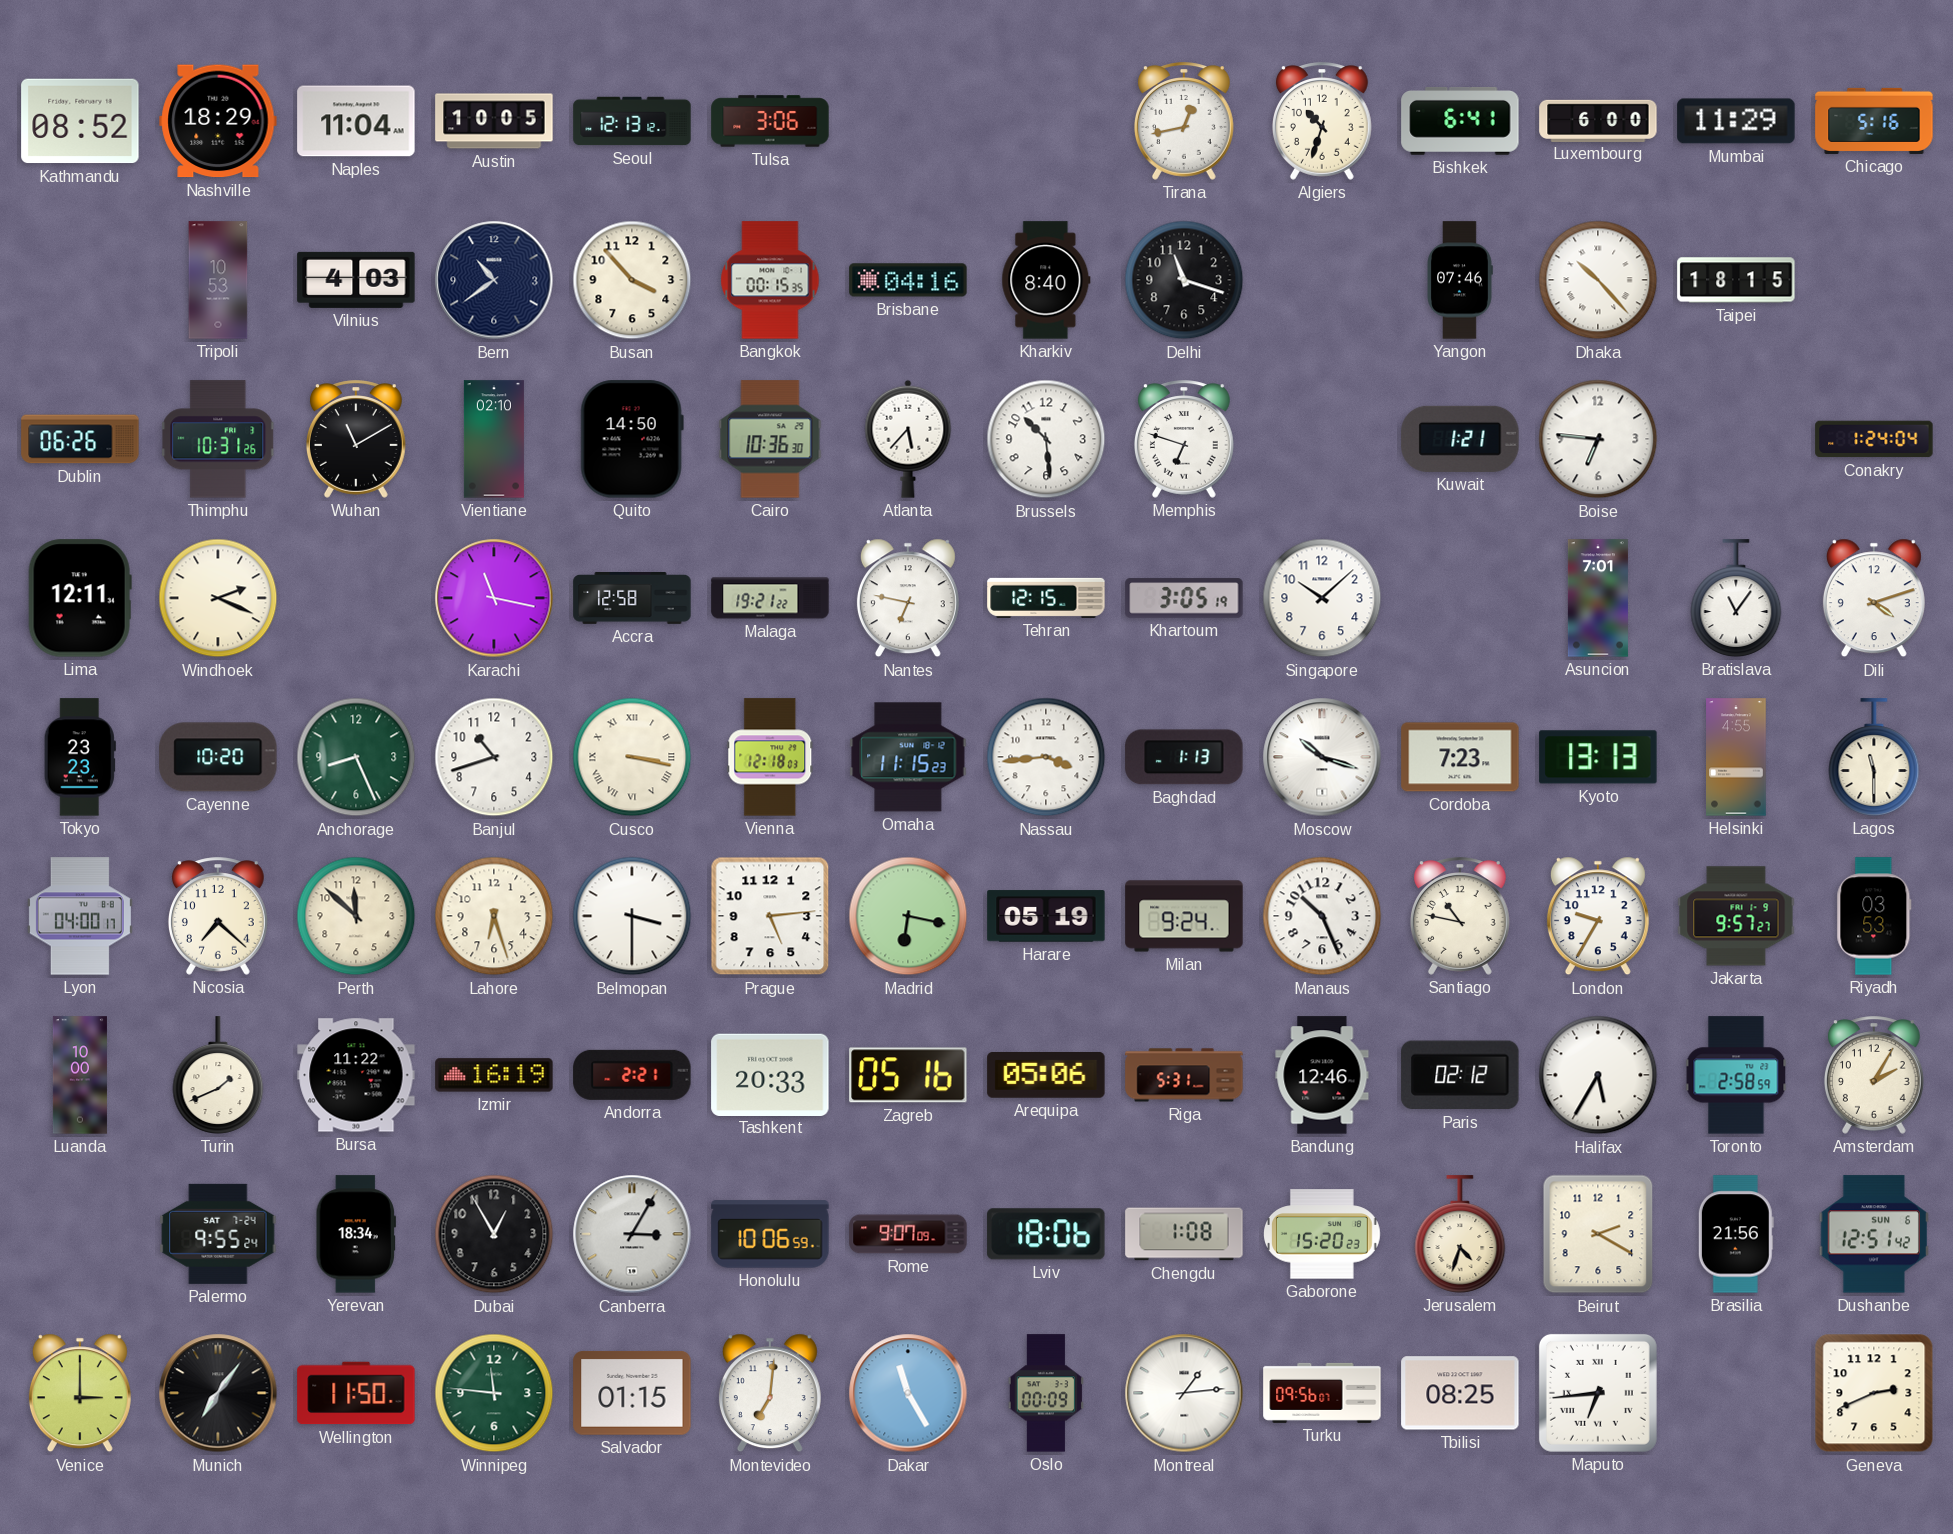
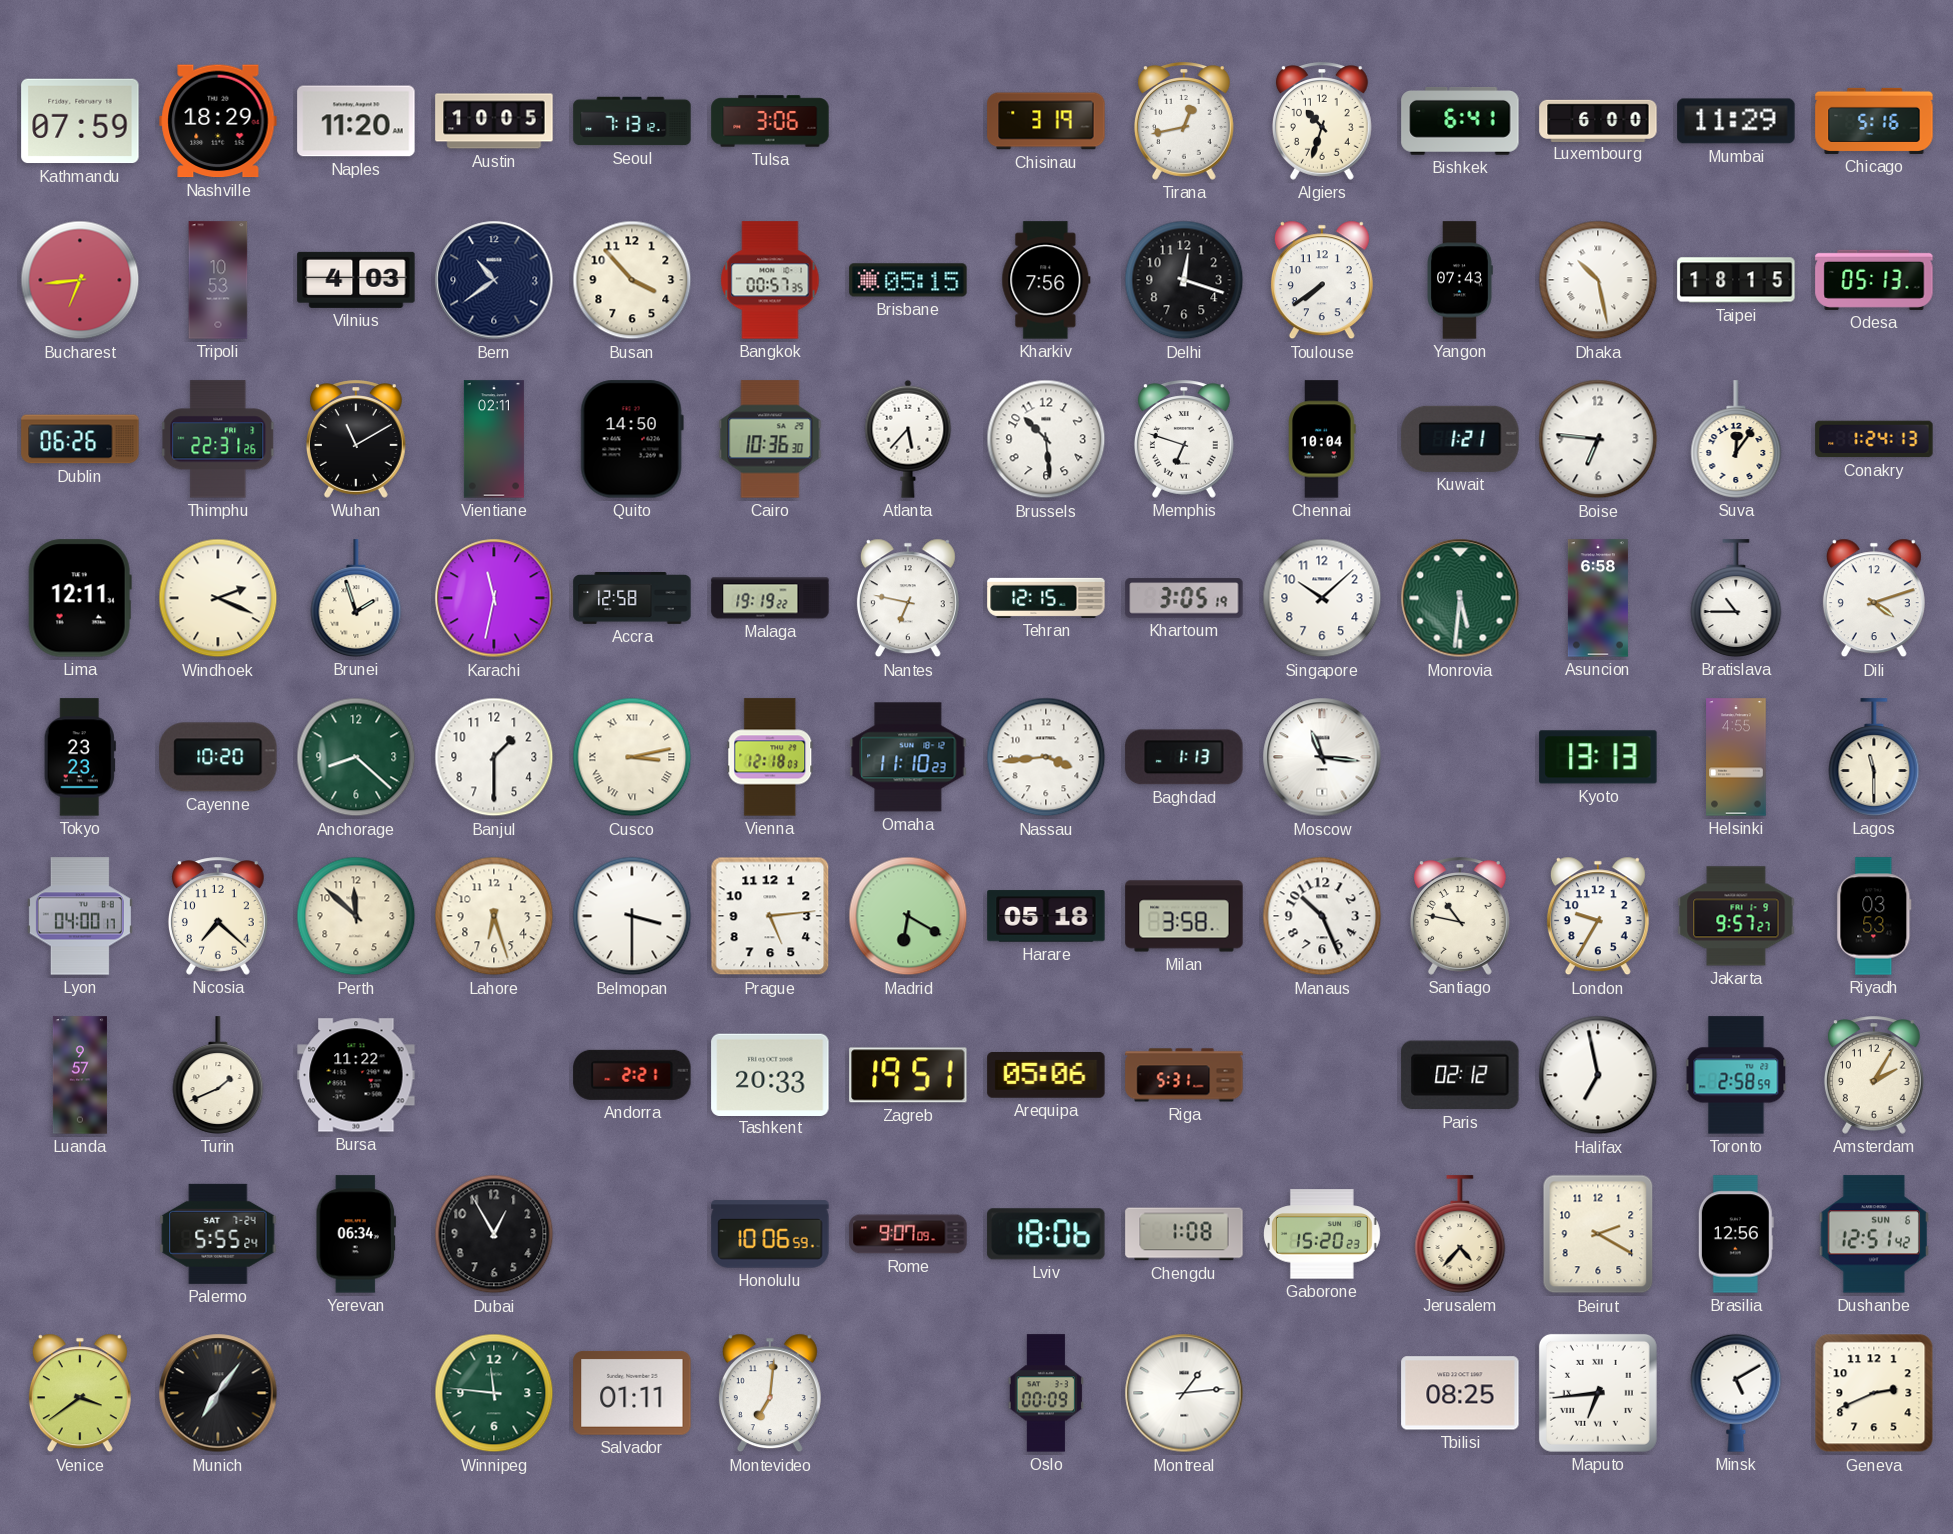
Kathmandu: 08:52 -> 07:59 (80, 121)
Naples: 11:04 -> 11:20 (356, 121)
Seoul: 12:13 -> 7:13 (632, 121)
Chisinau: none -> 3:19 (1046, 121)
Bucharest: none -> 6:44 (80, 280)
Bangkok: 00:15 -> 00:57 (770, 280)
Brisbane: 04:16 -> 05:15 (908, 280)
Kharkiv: 8:40 -> 7:56 (1046, 280)
Delhi: 11:18 -> 12:18 (1184, 280)
Toulouse: none -> 7:39 (1322, 280)
Yangon: 07:46 -> 07:43 (1460, 280)
Dhaka: 10:23 -> 10:28 (1598, 280)
Odesa: none -> 05:13 (1874, 280)
Thimphu: 10:31 -> 22:31 (219, 439)
Vientiane: 02:10 -> 02:11 (494, 439)
Chennai: none -> 10:04 (1322, 439)
Suva: none -> 12:06 (1736, 439)
Conakry: 1:24:04 -> 1:24:13 (1874, 439)
Brunei: none -> 1:57 (356, 598)
Karachi: 11:17 -> 11:32 (494, 598)
Malaga: 19:21 -> 19:19 (770, 598)
Monrovia: none -> 5:31 (1460, 598)
Asuncion: 7:01 -> 6:58 (1598, 598)
Bratislava: 11:06 -> 10:45 (1736, 598)
Anchorage: 8:26 -> 8:22 (356, 757)
Banjul: 10:42 -> 1:30 (494, 757)
Cusco: 3:17 -> 3:13 (632, 757)
Omaha: 11:15 -> 11:10 (908, 757)
Moscow: 10:18 -> 11:16 (1322, 757)
Cordoba: 7:23 -> none (1460, 757)
Madrid: 6:17 -> 6:20 (908, 916)
Harare: 05:19 -> 05:18 (1046, 916)
Milan: 9:24 -> 3:58 (1184, 916)
Luanda: 10:00 -> 9:57 (80, 1075)
Izmir: 16:19 -> none (494, 1075)
Zagreb: 05:16 -> 19:51 (908, 1075)
Bandung: 12:46 -> none (1322, 1075)
Halifax: 5:35 -> 6:58 (1598, 1075)
Palermo: 9:55 -> 5:55 (218, 1234)
Yerevan: 18:34 -> 06:34 (355, 1234)
Canberra: 3:05 -> none (632, 1234)
Jerusalem: 4:33 -> 4:37 (1460, 1234)
Brasilia: 21:56 -> 12:56 (1736, 1234)
Venice: 3:00 -> 3:39 (80, 1393)
Wellington: 11:50 -> none (356, 1393)
Salvador: 01:15 -> 01:11 (632, 1393)
Dakar: 11:25 -> none (908, 1393)
Turku: 09:56 -> none (1322, 1393)
Minsk: none -> 5:10 (1736, 1393)
